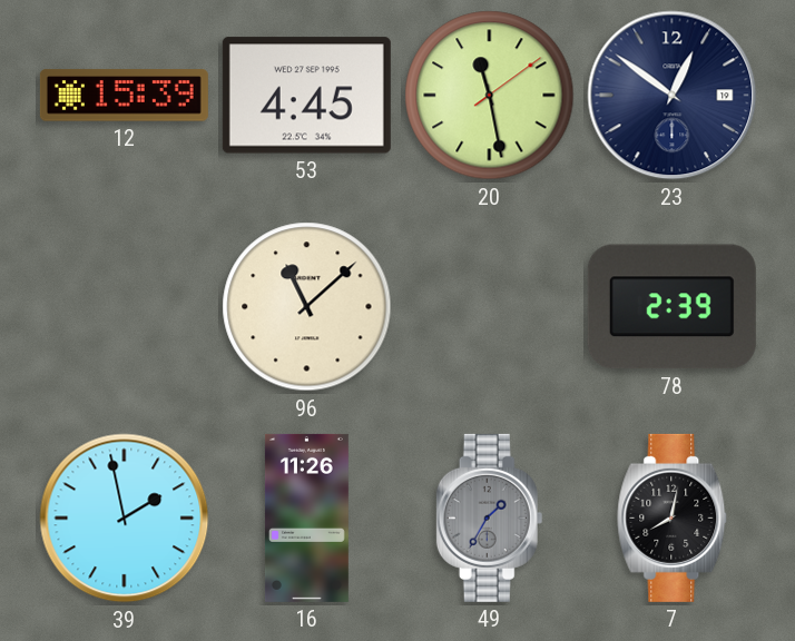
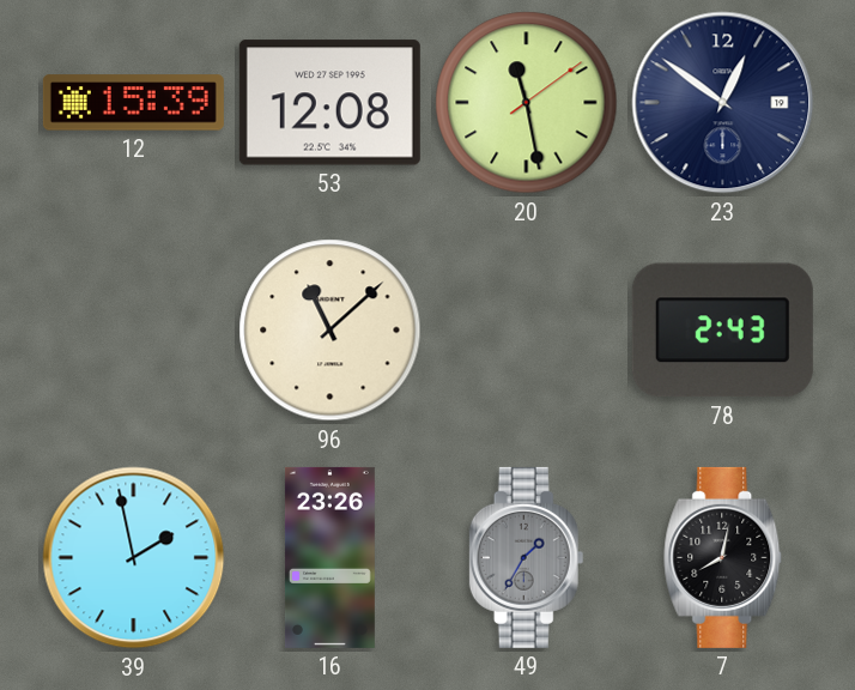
53: 4:45 -> 12:08 (329, 103)
78: 2:39 -> 2:43 (722, 331)
16: 11:26 -> 23:26 (329, 557)
